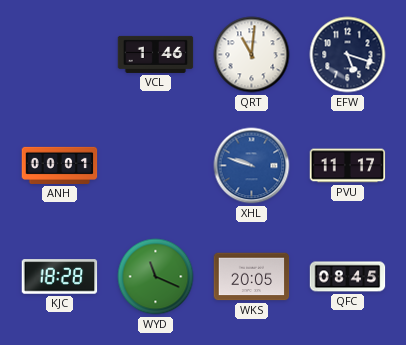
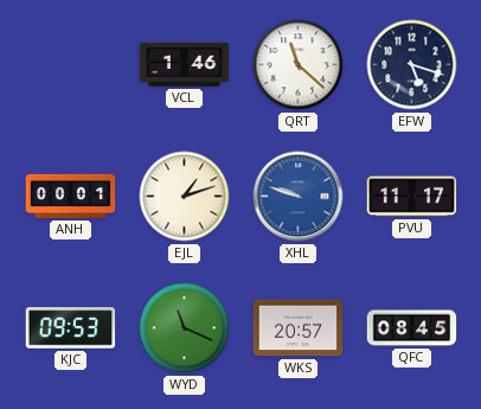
QRT: 11:01 -> 11:22 (299, 65)
EJL: none -> 1:12 (185, 197)
KJC: 18:28 -> 09:53 (71, 328)
WKS: 20:05 -> 20:57 (299, 328)
